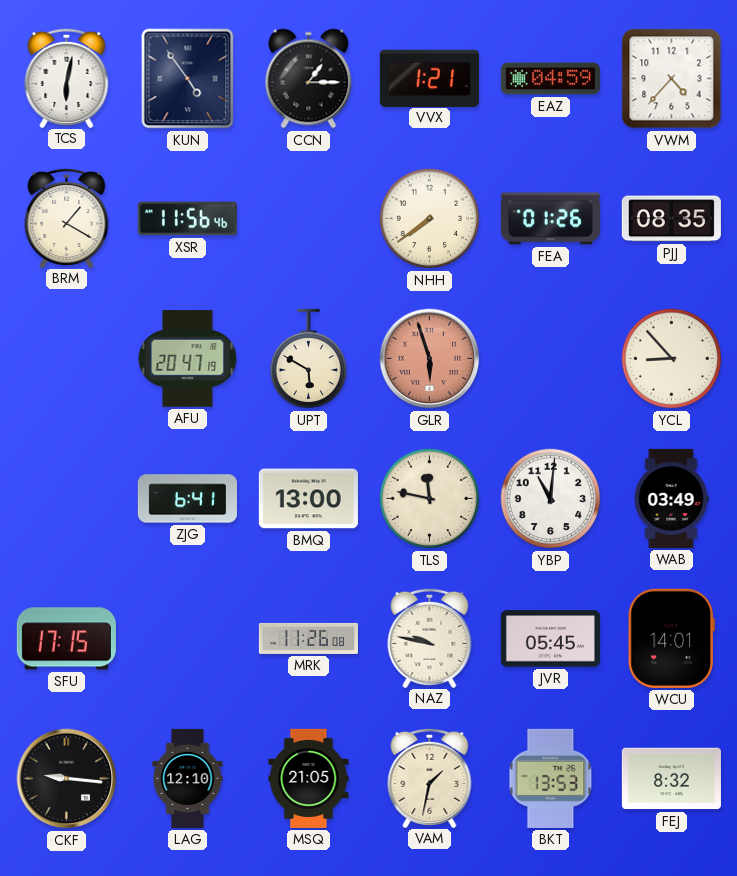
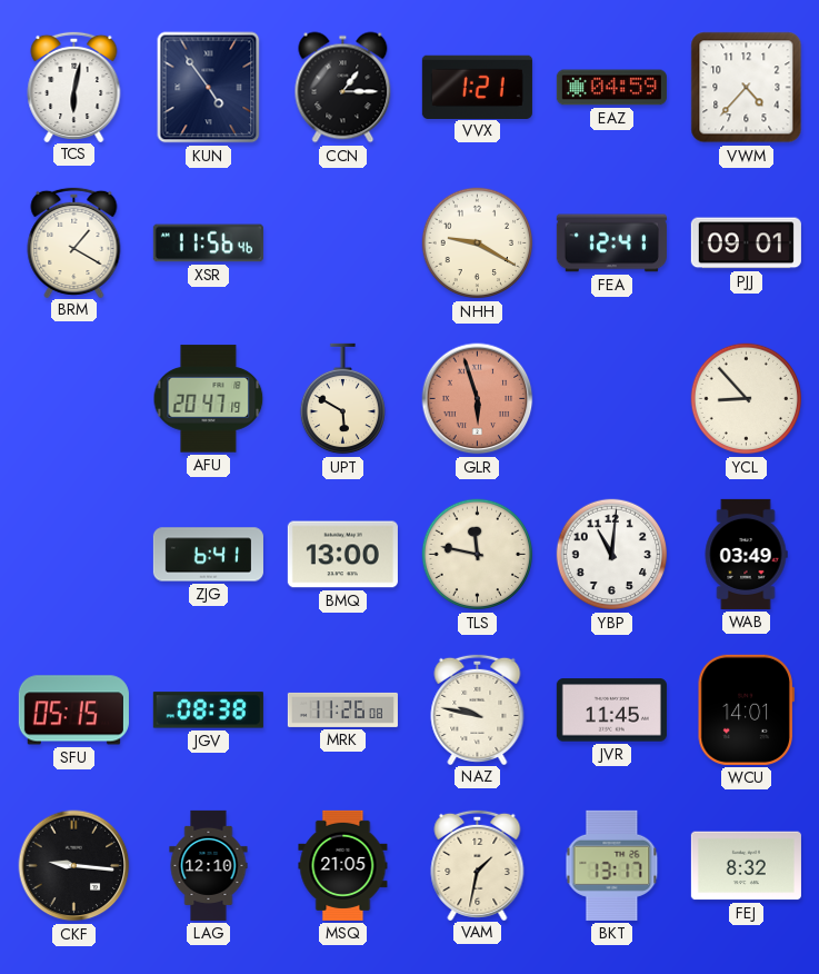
NHH: 7:39 -> 9:20 (478, 244)
FEA: 01:26 -> 12:41 (611, 244)
PJJ: 08:35 -> 09:01 (746, 244)
SFU: 17:15 -> 05:15 (73, 710)
JGV: none -> 08:38 (208, 710)
JVR: 05:45 -> 11:45 (611, 710)
BKT: 13:53 -> 13:17 (612, 865)
